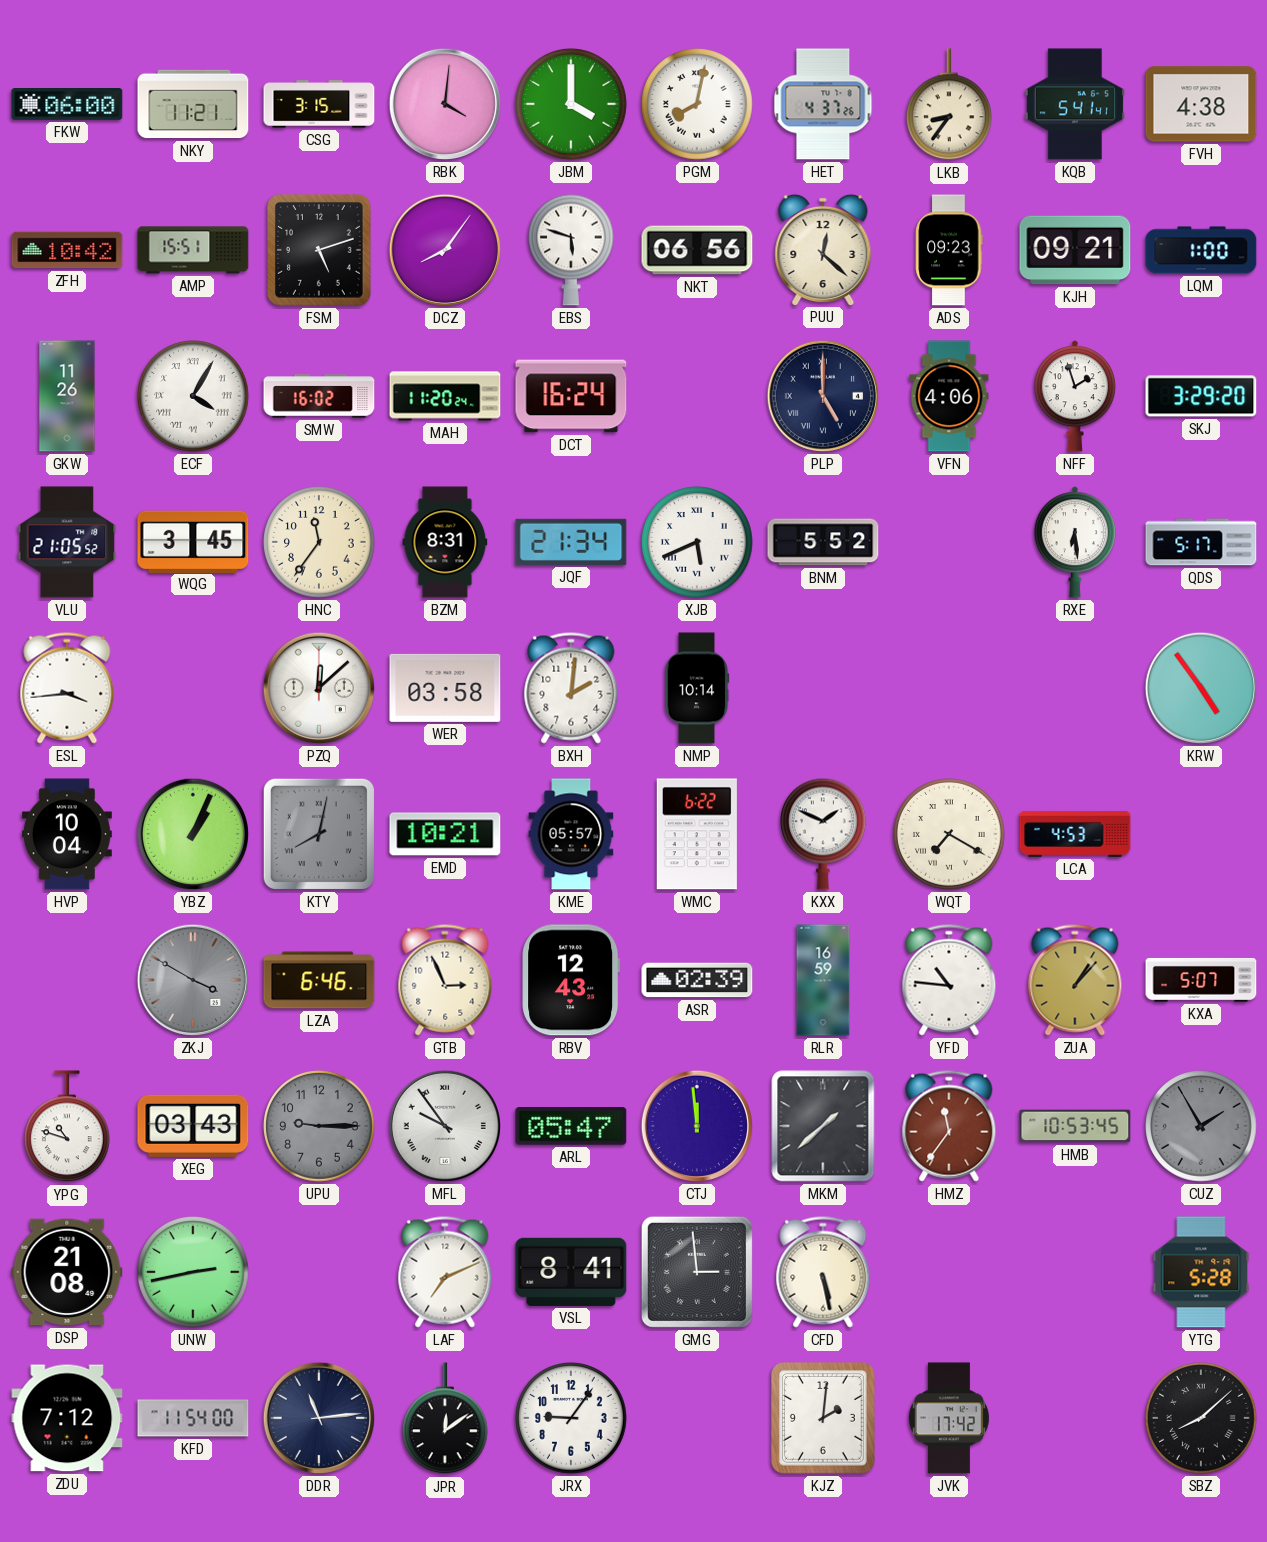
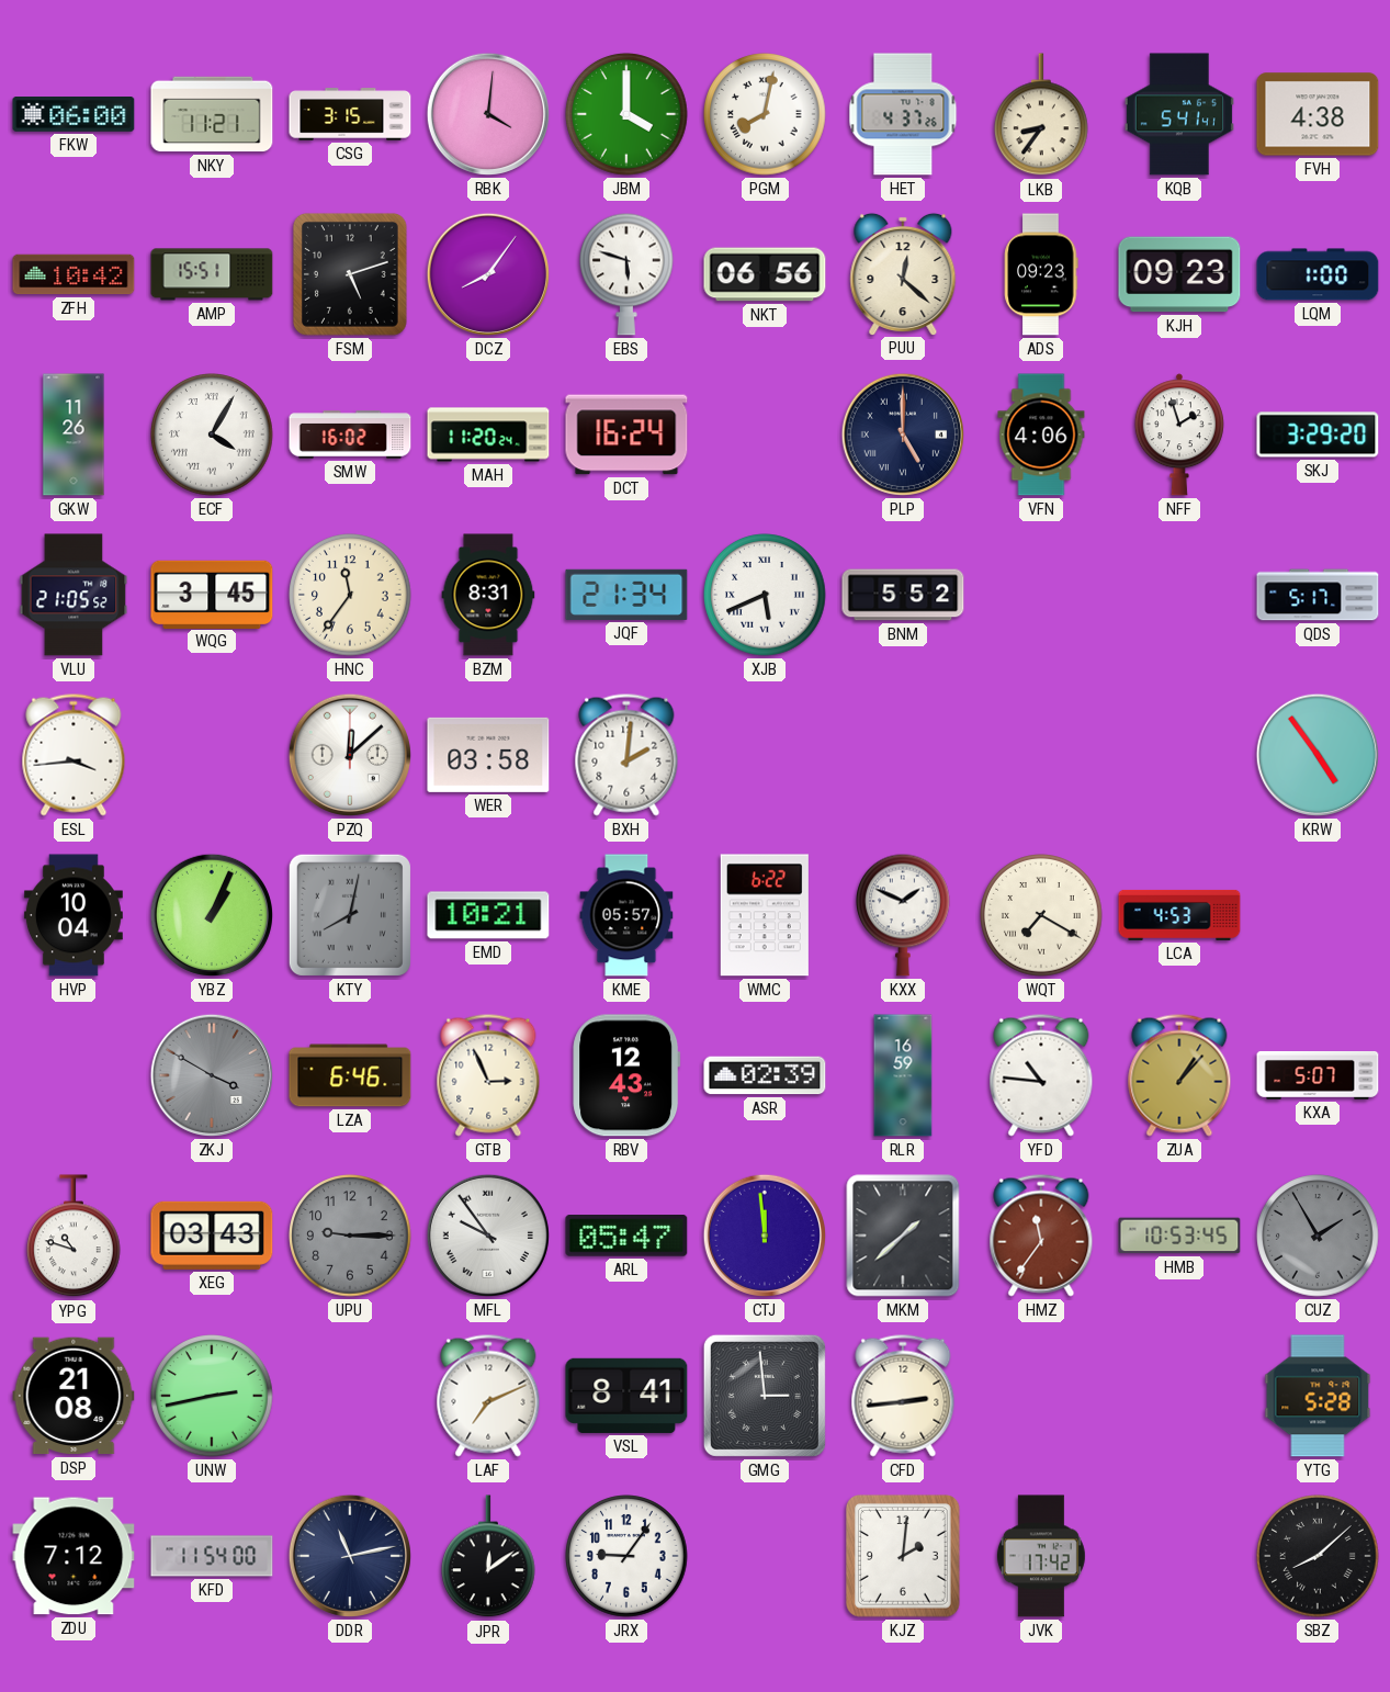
KJH: 09:21 -> 09:23 (1179, 274)
RXE: 6:29 -> none (1075, 542)
NMP: 10:14 -> none (697, 688)
CFD: 5:28 -> 2:44 (903, 1396)
DDR: 11:14 -> 11:13 (350, 1556)
